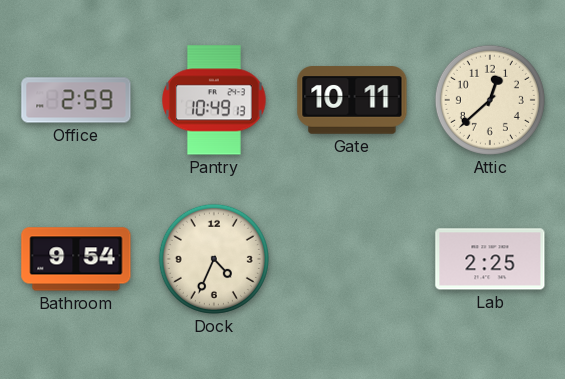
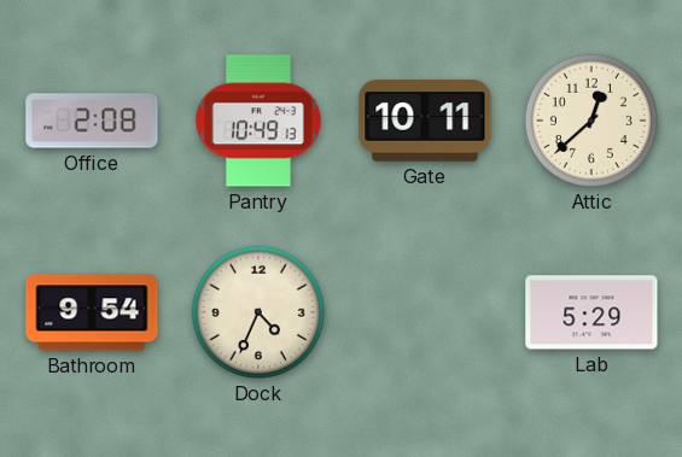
Office: 2:59 -> 2:08 (92, 121)
Lab: 2:25 -> 5:29 (591, 312)
